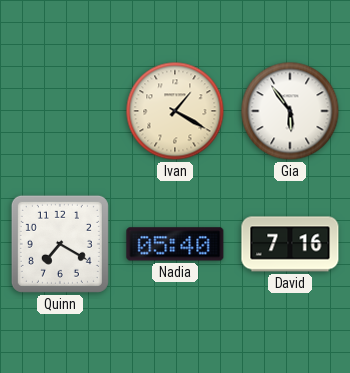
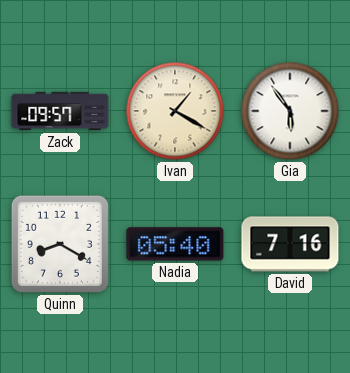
Zack: none -> 09:57 (60, 111)
Quinn: 7:20 -> 8:20 (60, 244)
